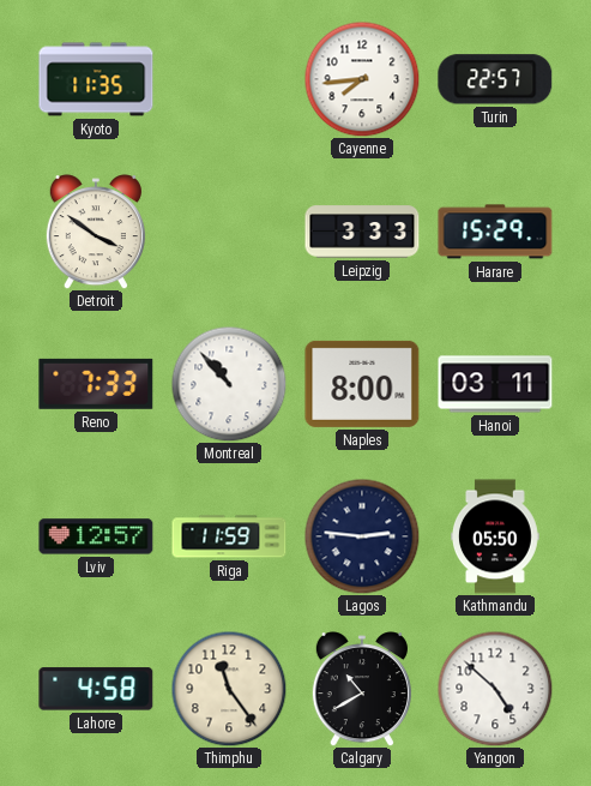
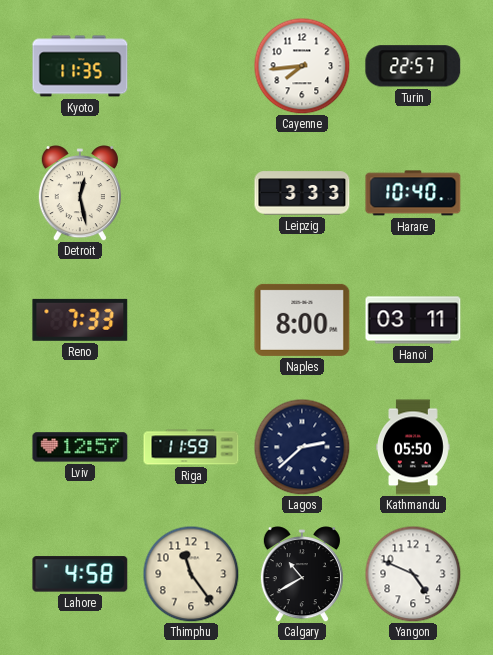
Detroit: 3:51 -> 12:28 (80, 193)
Harare: 15:29 -> 10:40 (413, 193)
Montreal: 10:53 -> none (229, 384)
Lagos: 2:46 -> 2:38 (302, 447)
Yangon: 4:52 -> 4:49 (413, 574)
